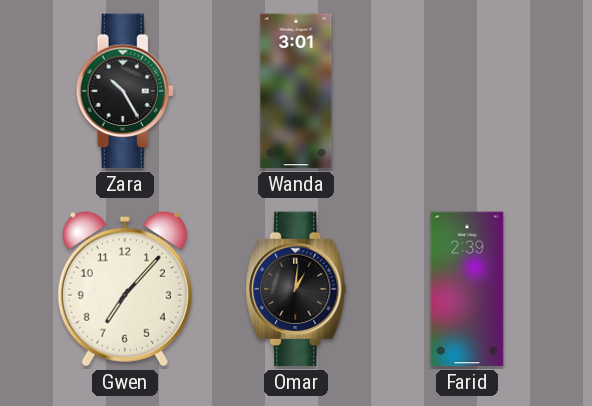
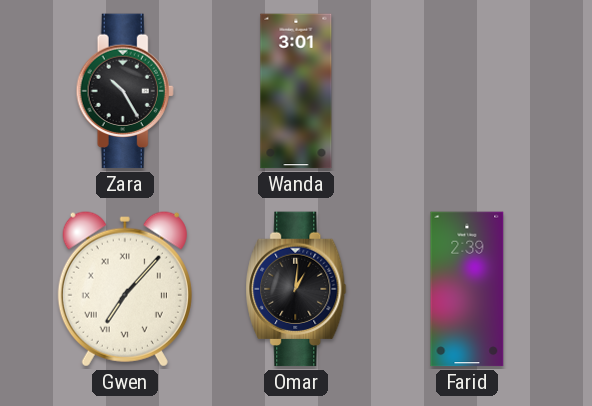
Gwen numerals: Arabic -> Roman (125, 289)
